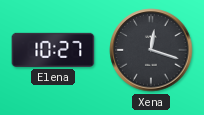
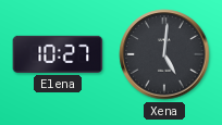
Xena: 12:18 -> 5:01 (164, 54)
